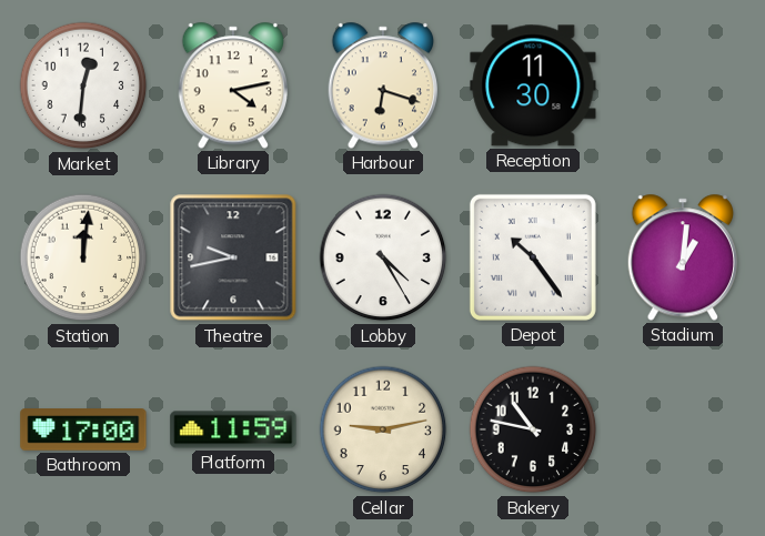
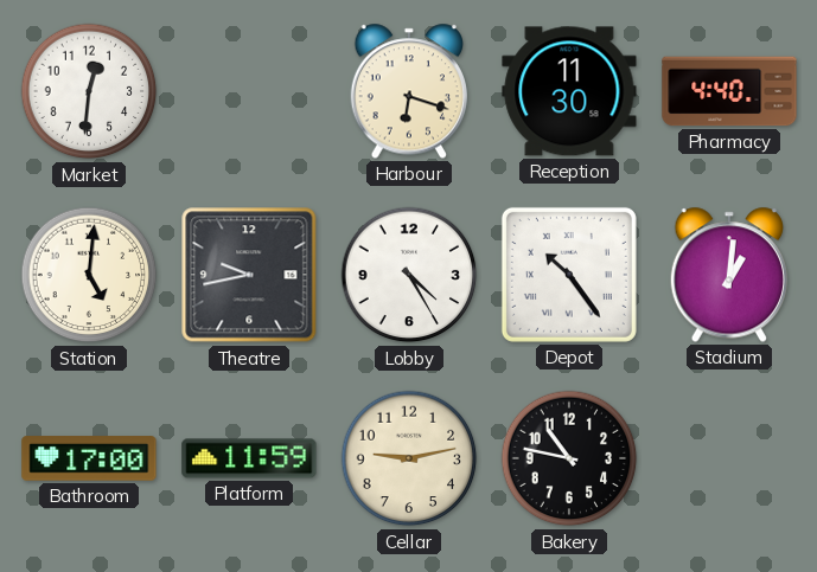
Library: 4:13 -> none (232, 85)
Pharmacy: none -> 4:40 (729, 91)
Station: 12:01 -> 5:01 (89, 275)
